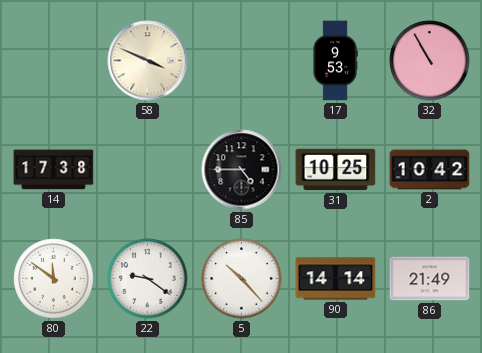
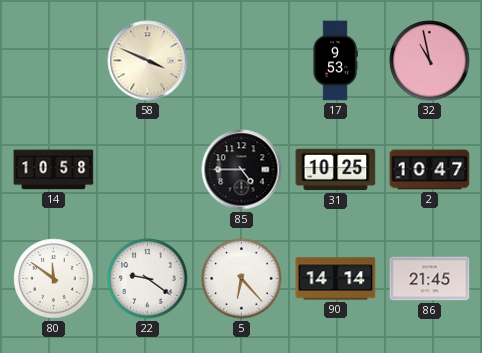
32: 10:55 -> 10:58 (430, 61)
14: 17:38 -> 10:58 (54, 170)
2: 10:42 -> 10:47 (430, 170)
5: 10:23 -> 6:23 (242, 279)
86: 21:49 -> 21:45 (430, 279)
